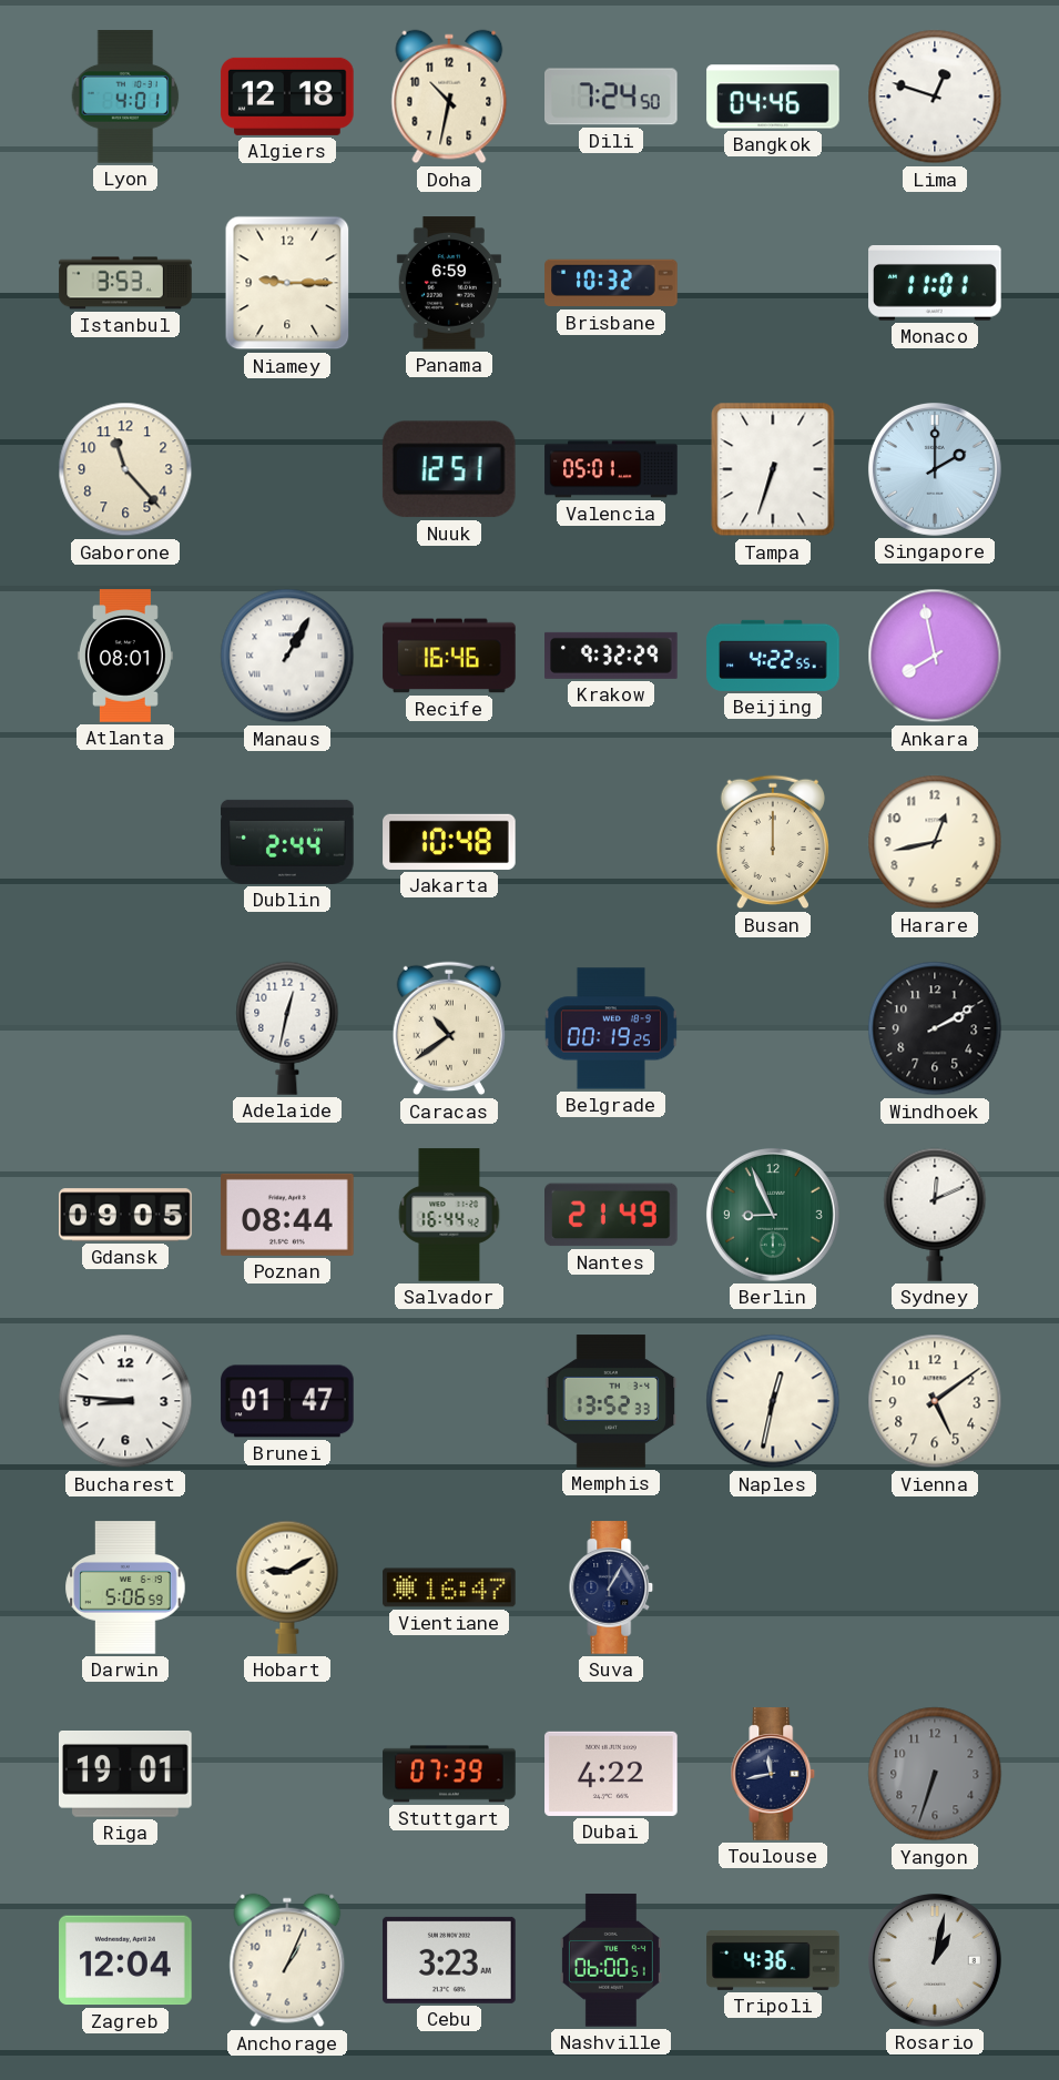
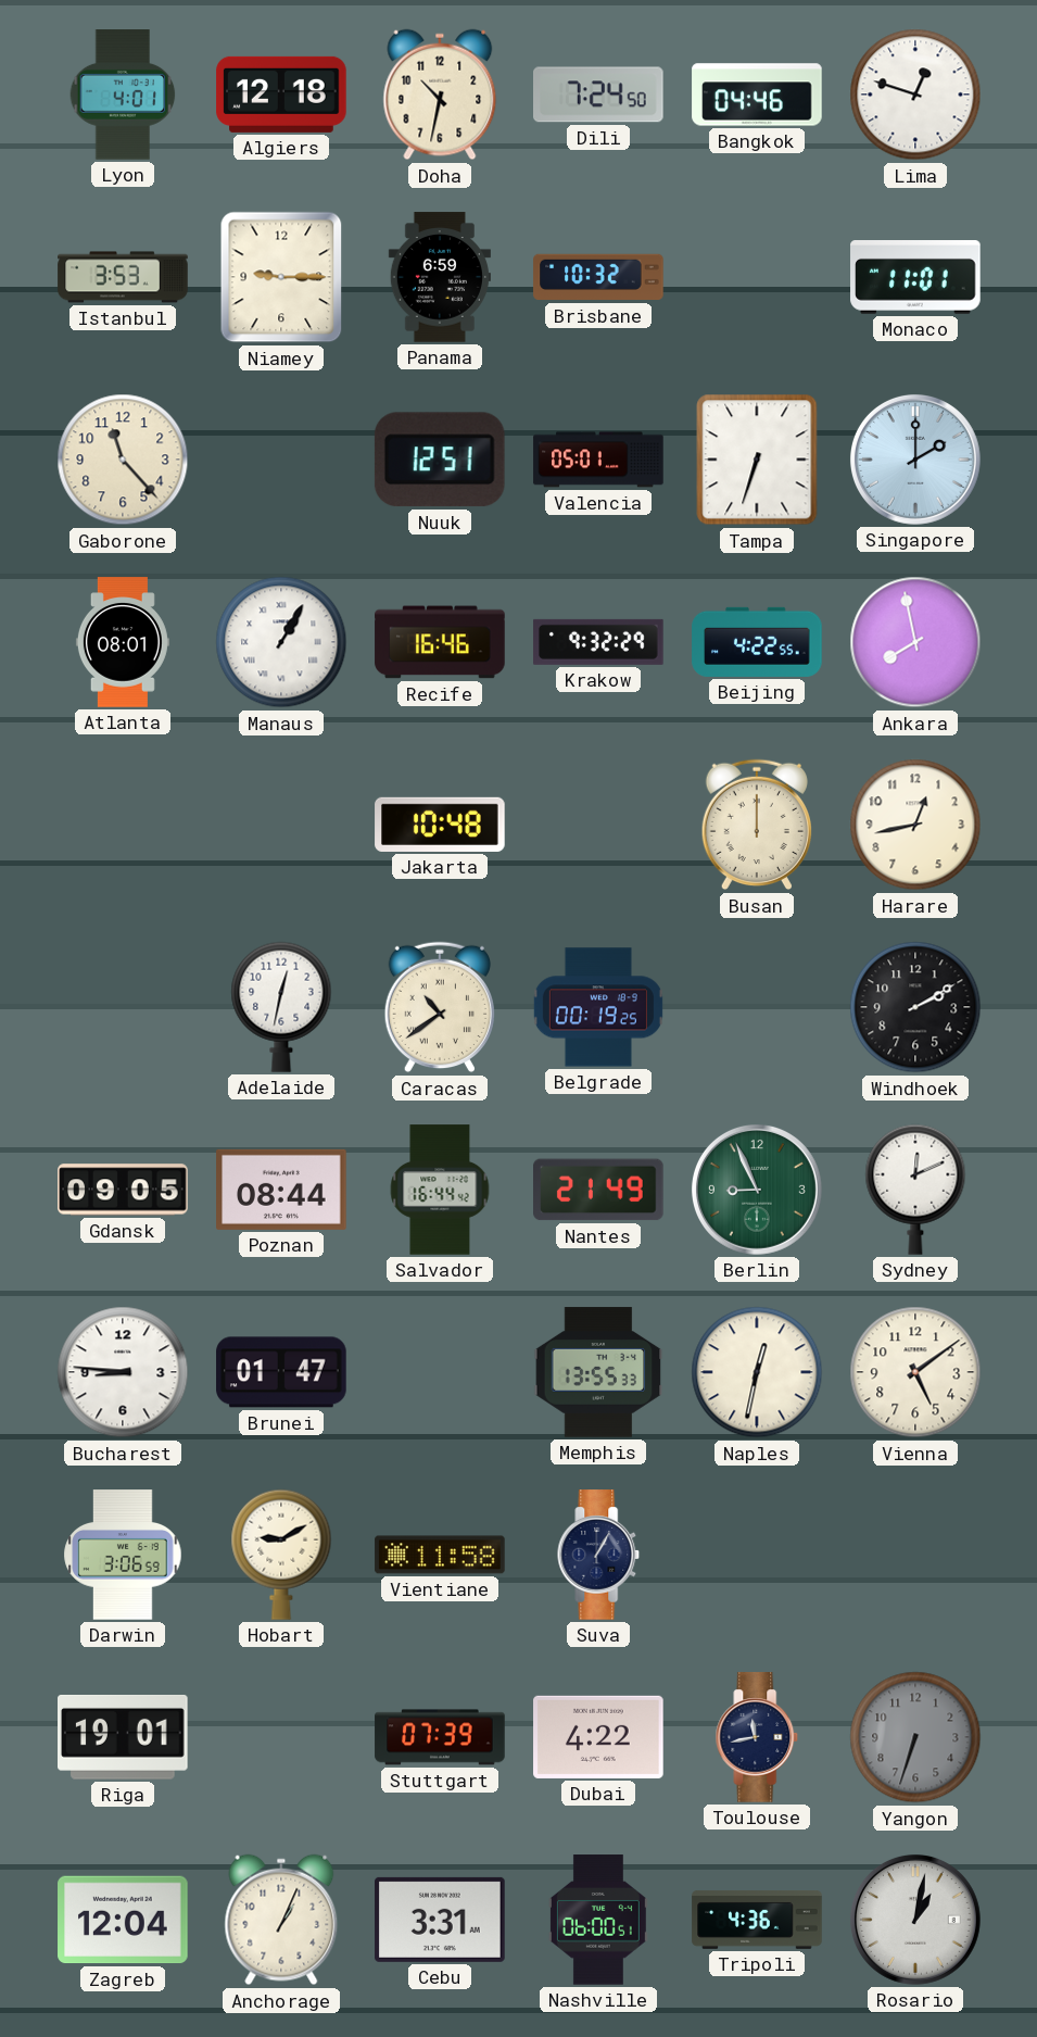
Dublin: 2:44 -> none (287, 842)
Memphis: 13:52 -> 13:55 (598, 1372)
Darwin: 5:06 -> 3:06 (123, 1555)
Vientiane: 16:47 -> 11:58 (440, 1555)
Cebu: 3:23 -> 3:31 (440, 1920)
